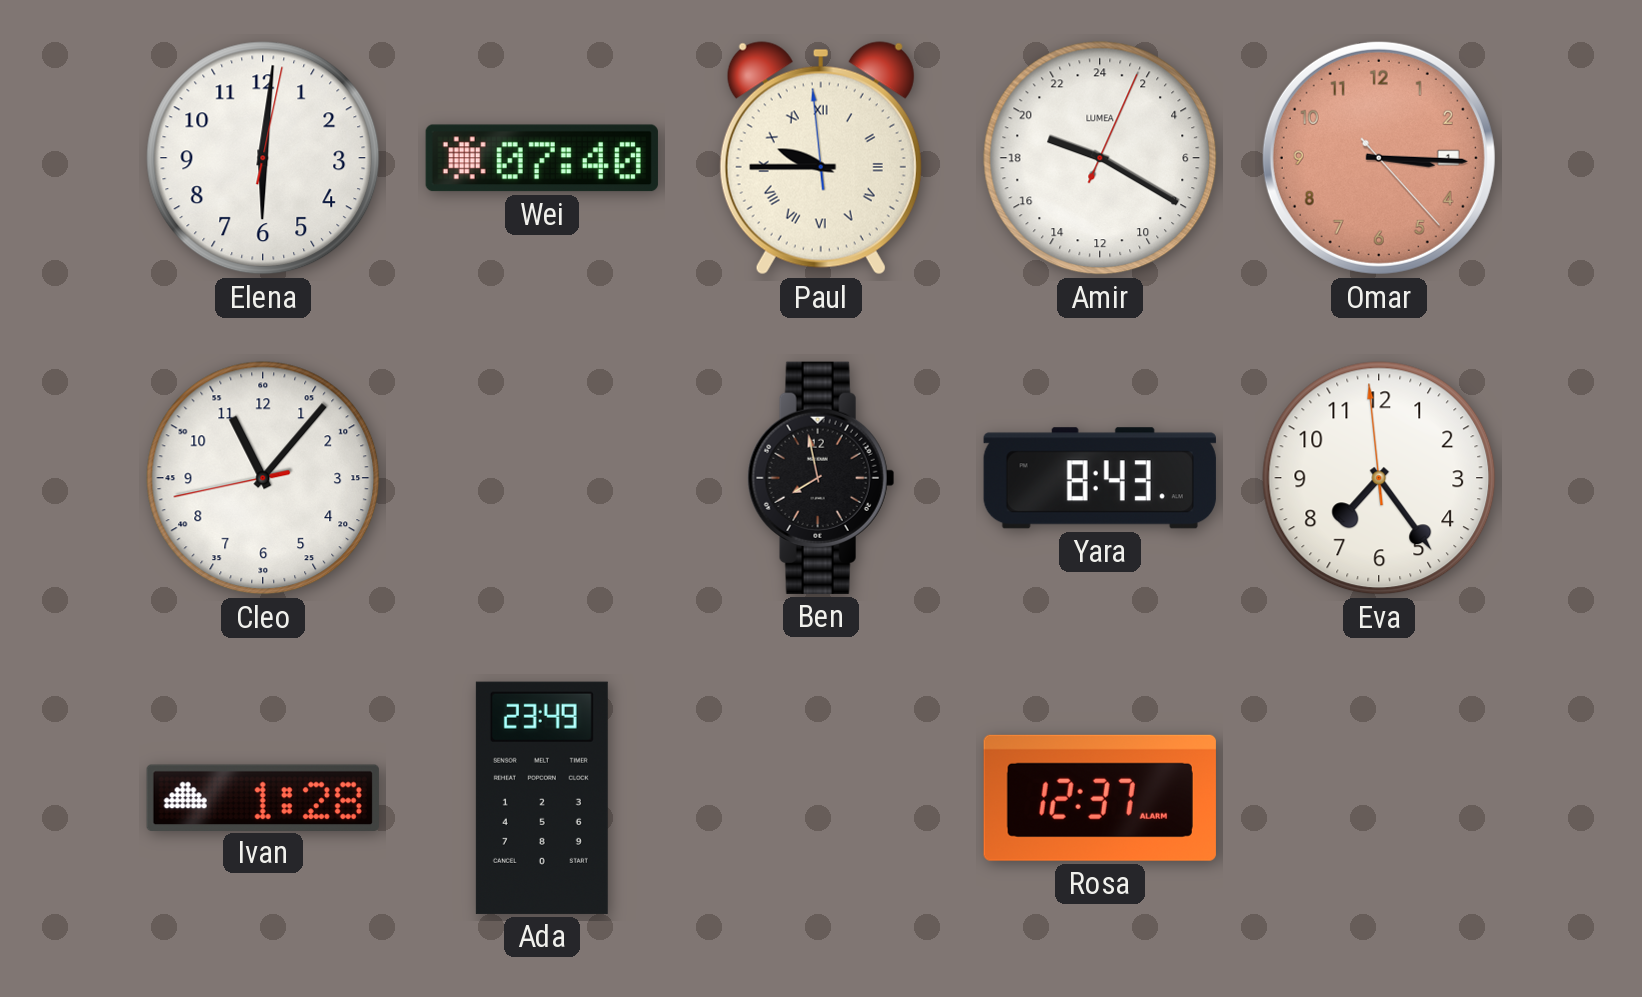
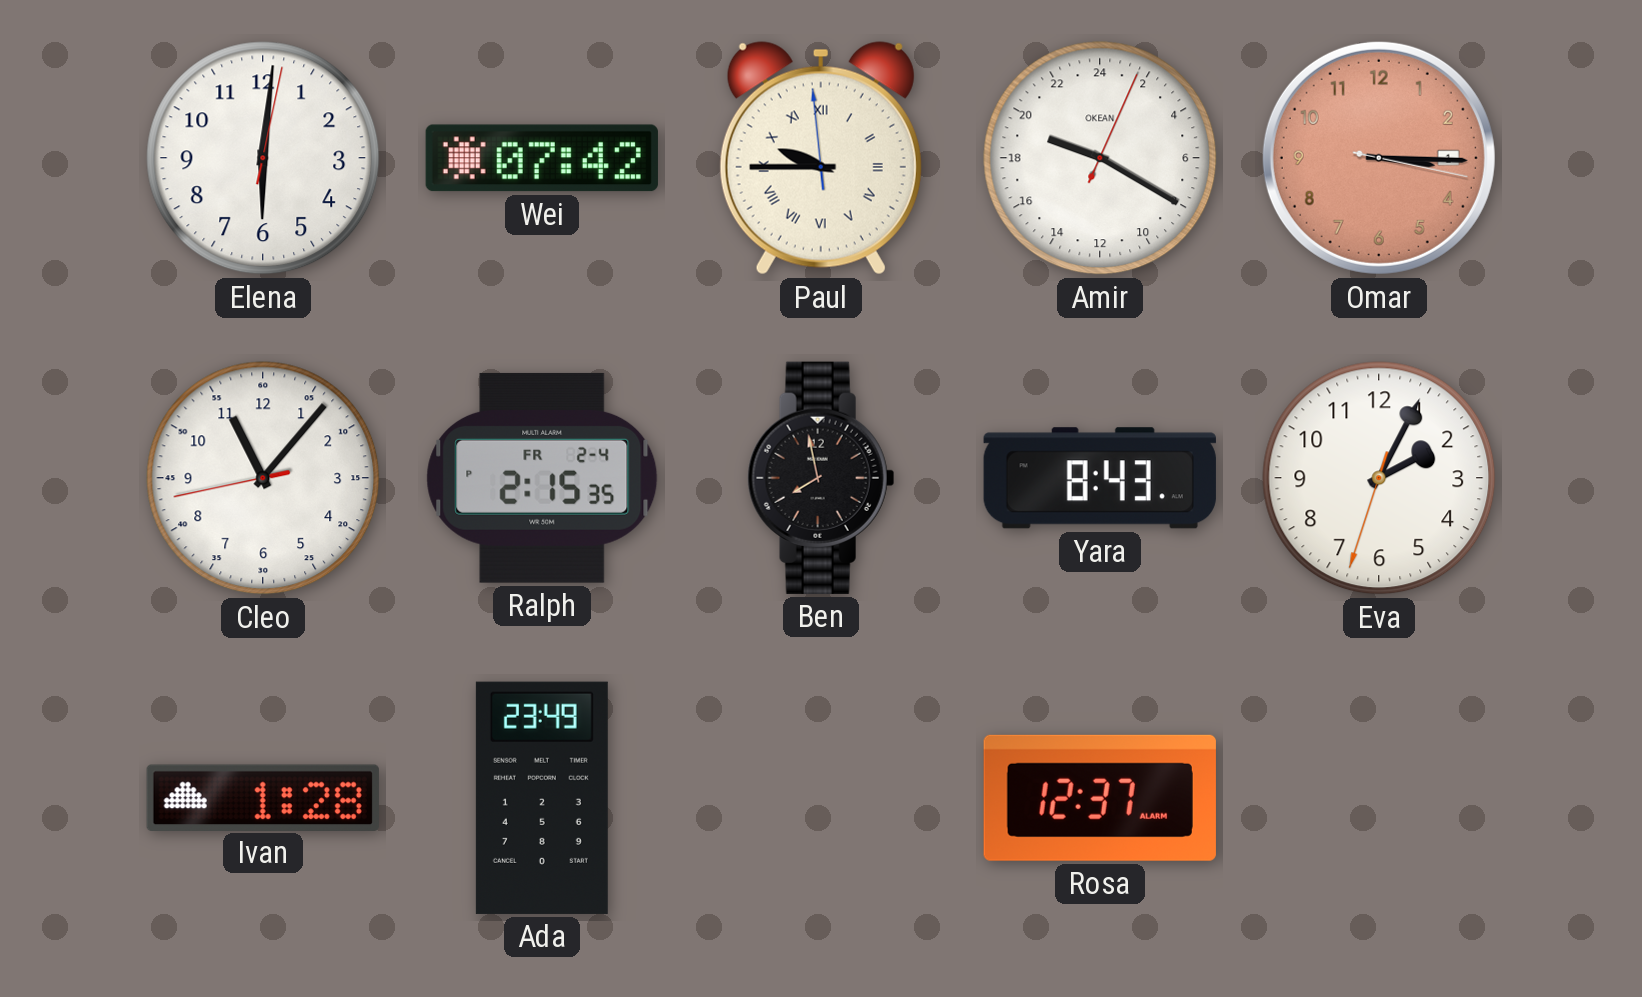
Wei: 07:40 -> 07:42 (542, 158)
Amir brand: LUMEA -> OKEAN (1100, 158)
Omar: 3:15:23 -> 3:15:17 (1379, 158)
Ralph: none -> 2:15 (542, 478)
Eva: 7:23 -> 2:04 (1379, 478)
